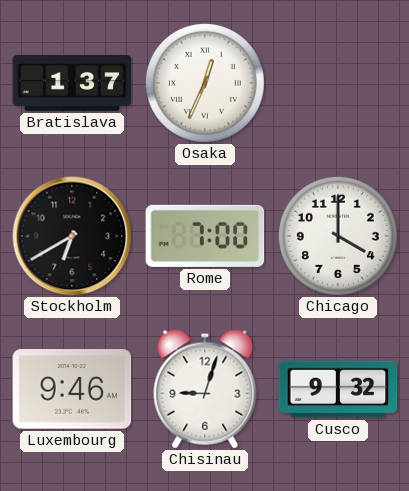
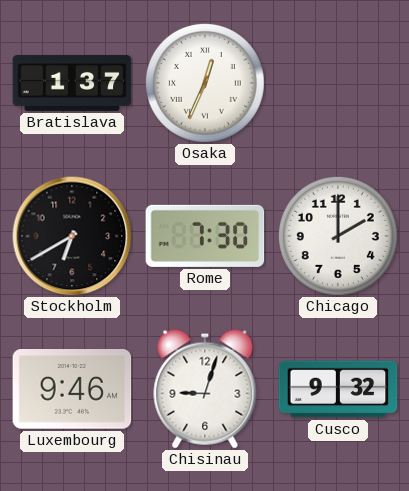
Rome: 7:00 -> 7:30 (205, 236)
Chicago: 4:00 -> 2:00 (338, 236)
